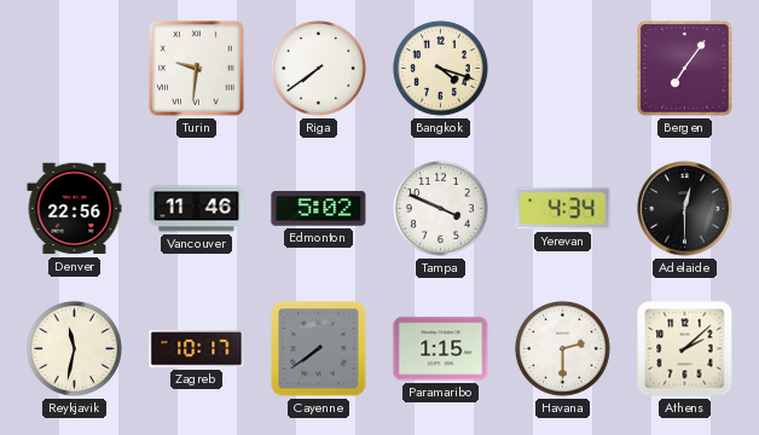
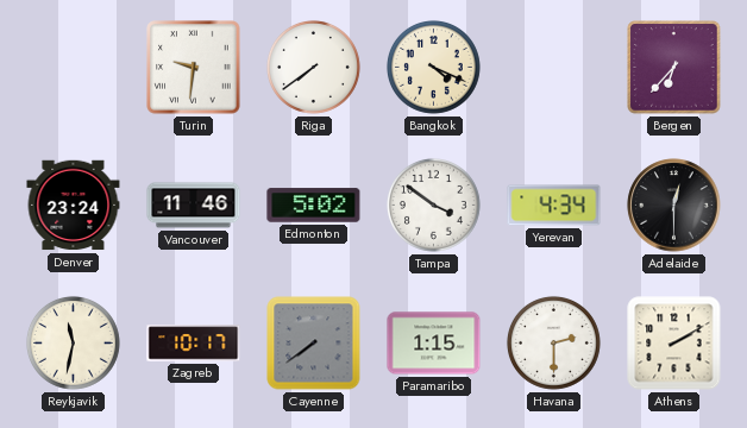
Bangkok: 4:18 -> 4:19 (433, 67)
Bergen: 7:06 -> 6:37 (674, 68)
Denver: 22:56 -> 23:24 (74, 206)
Tampa: 3:49 -> 3:51 (433, 204)
Athens: 2:08 -> 2:10 (674, 344)
